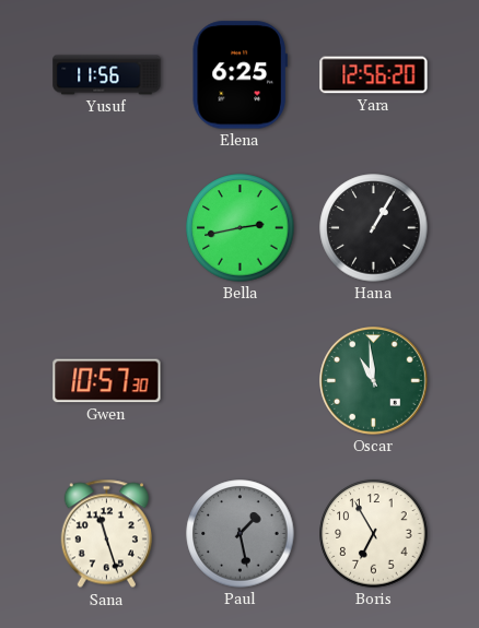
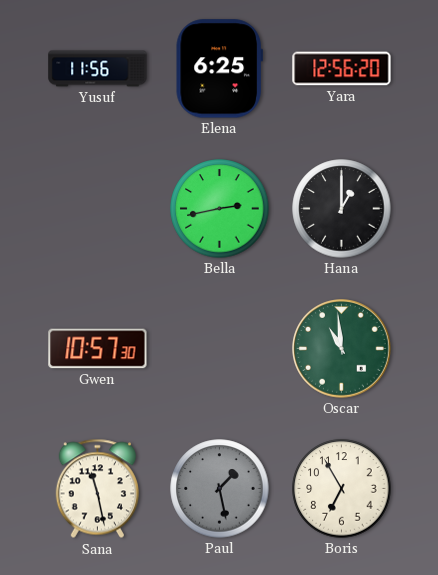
Hana: 1:05 -> 1:00 (342, 209)
Sana: 11:27 -> 11:28 (97, 489)
